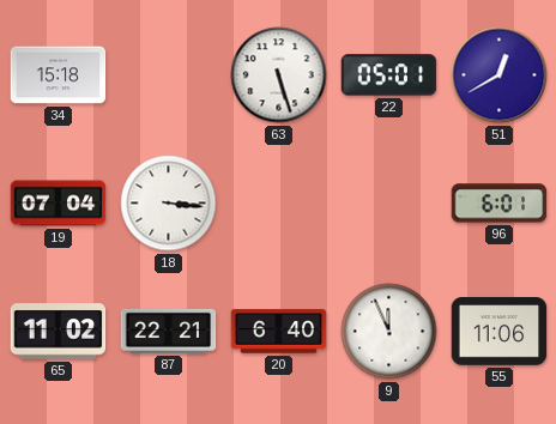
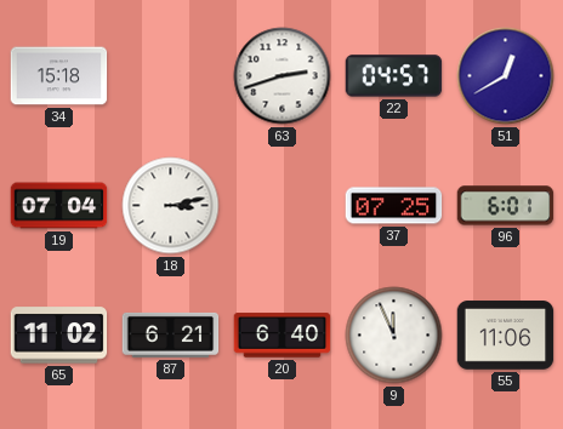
63: 5:27 -> 2:42 (283, 76)
22: 05:01 -> 04:57 (394, 76)
18: 3:16 -> 3:13 (171, 206)
37: none -> 07:25 (394, 206)
87: 22:21 -> 6:21 (171, 334)
